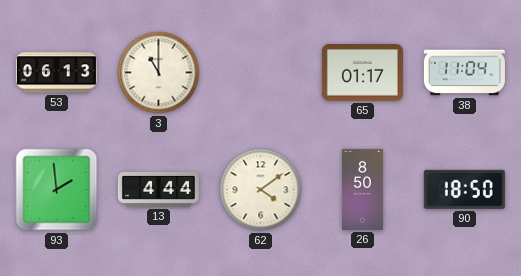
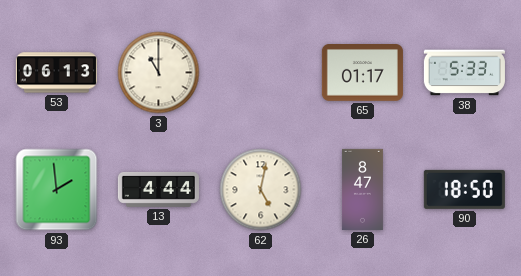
38: 11:04 -> 5:33 (464, 73)
62: 4:09 -> 5:02 (261, 190)
26: 8:50 -> 8:47 (362, 189)
